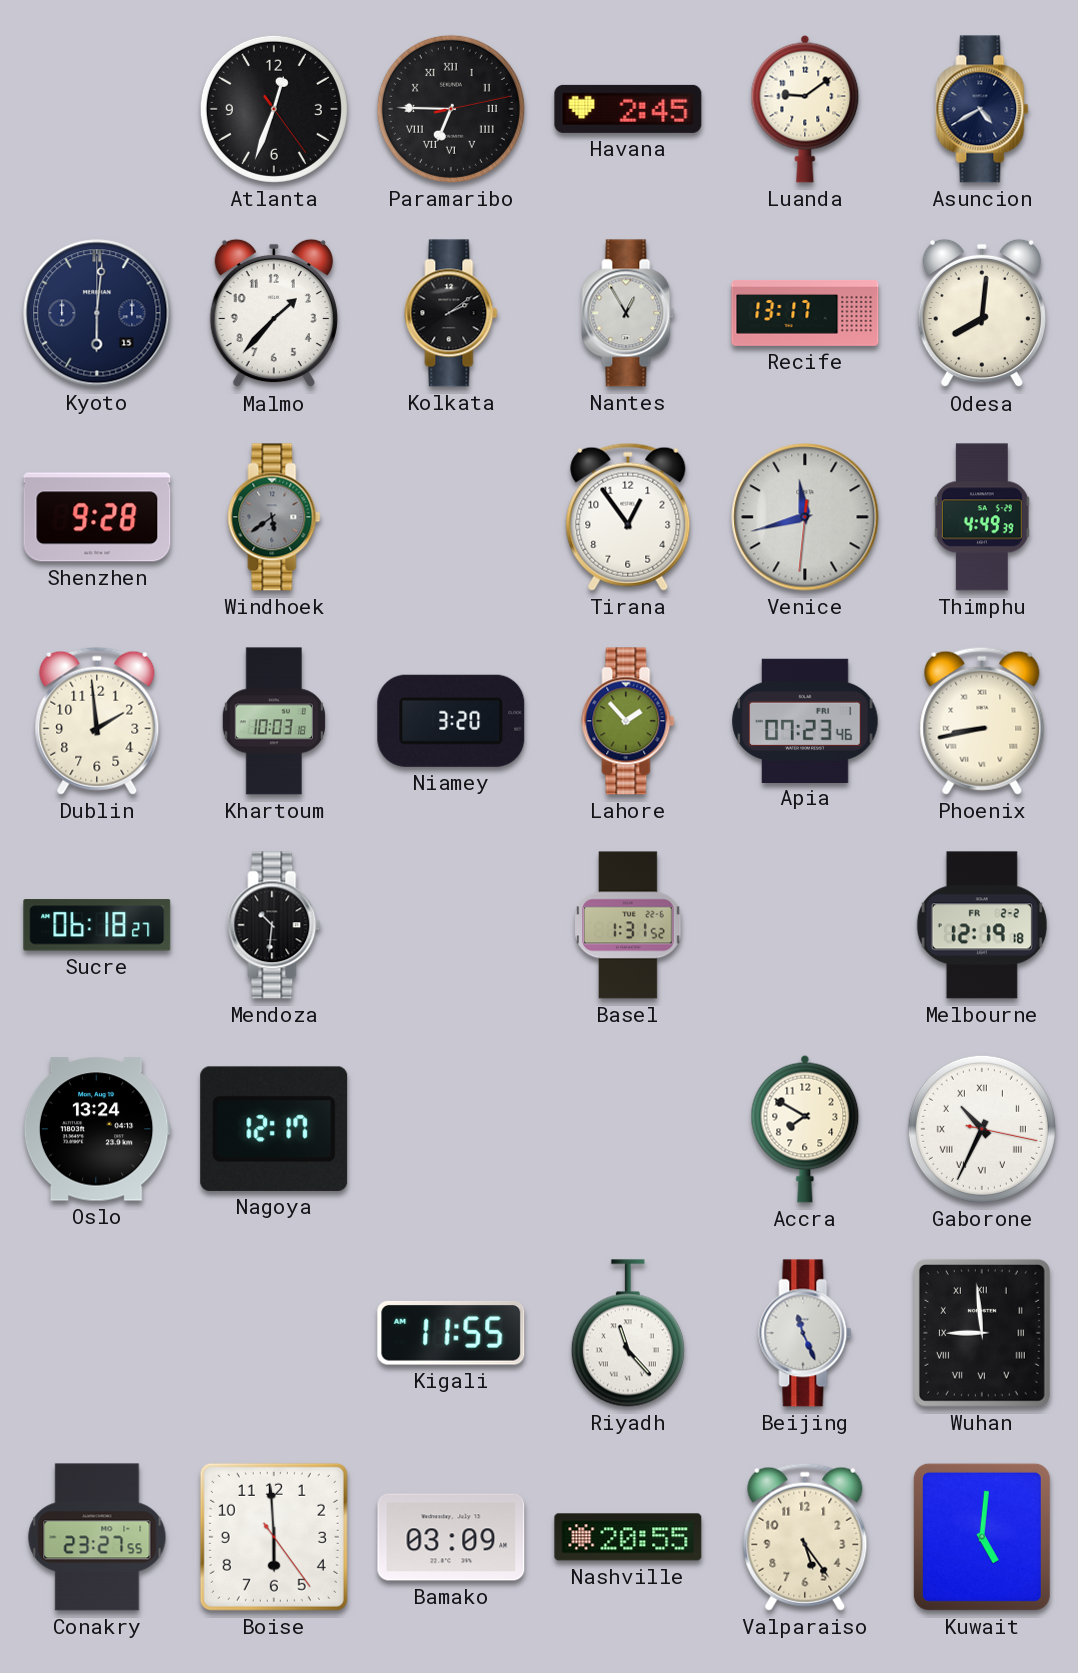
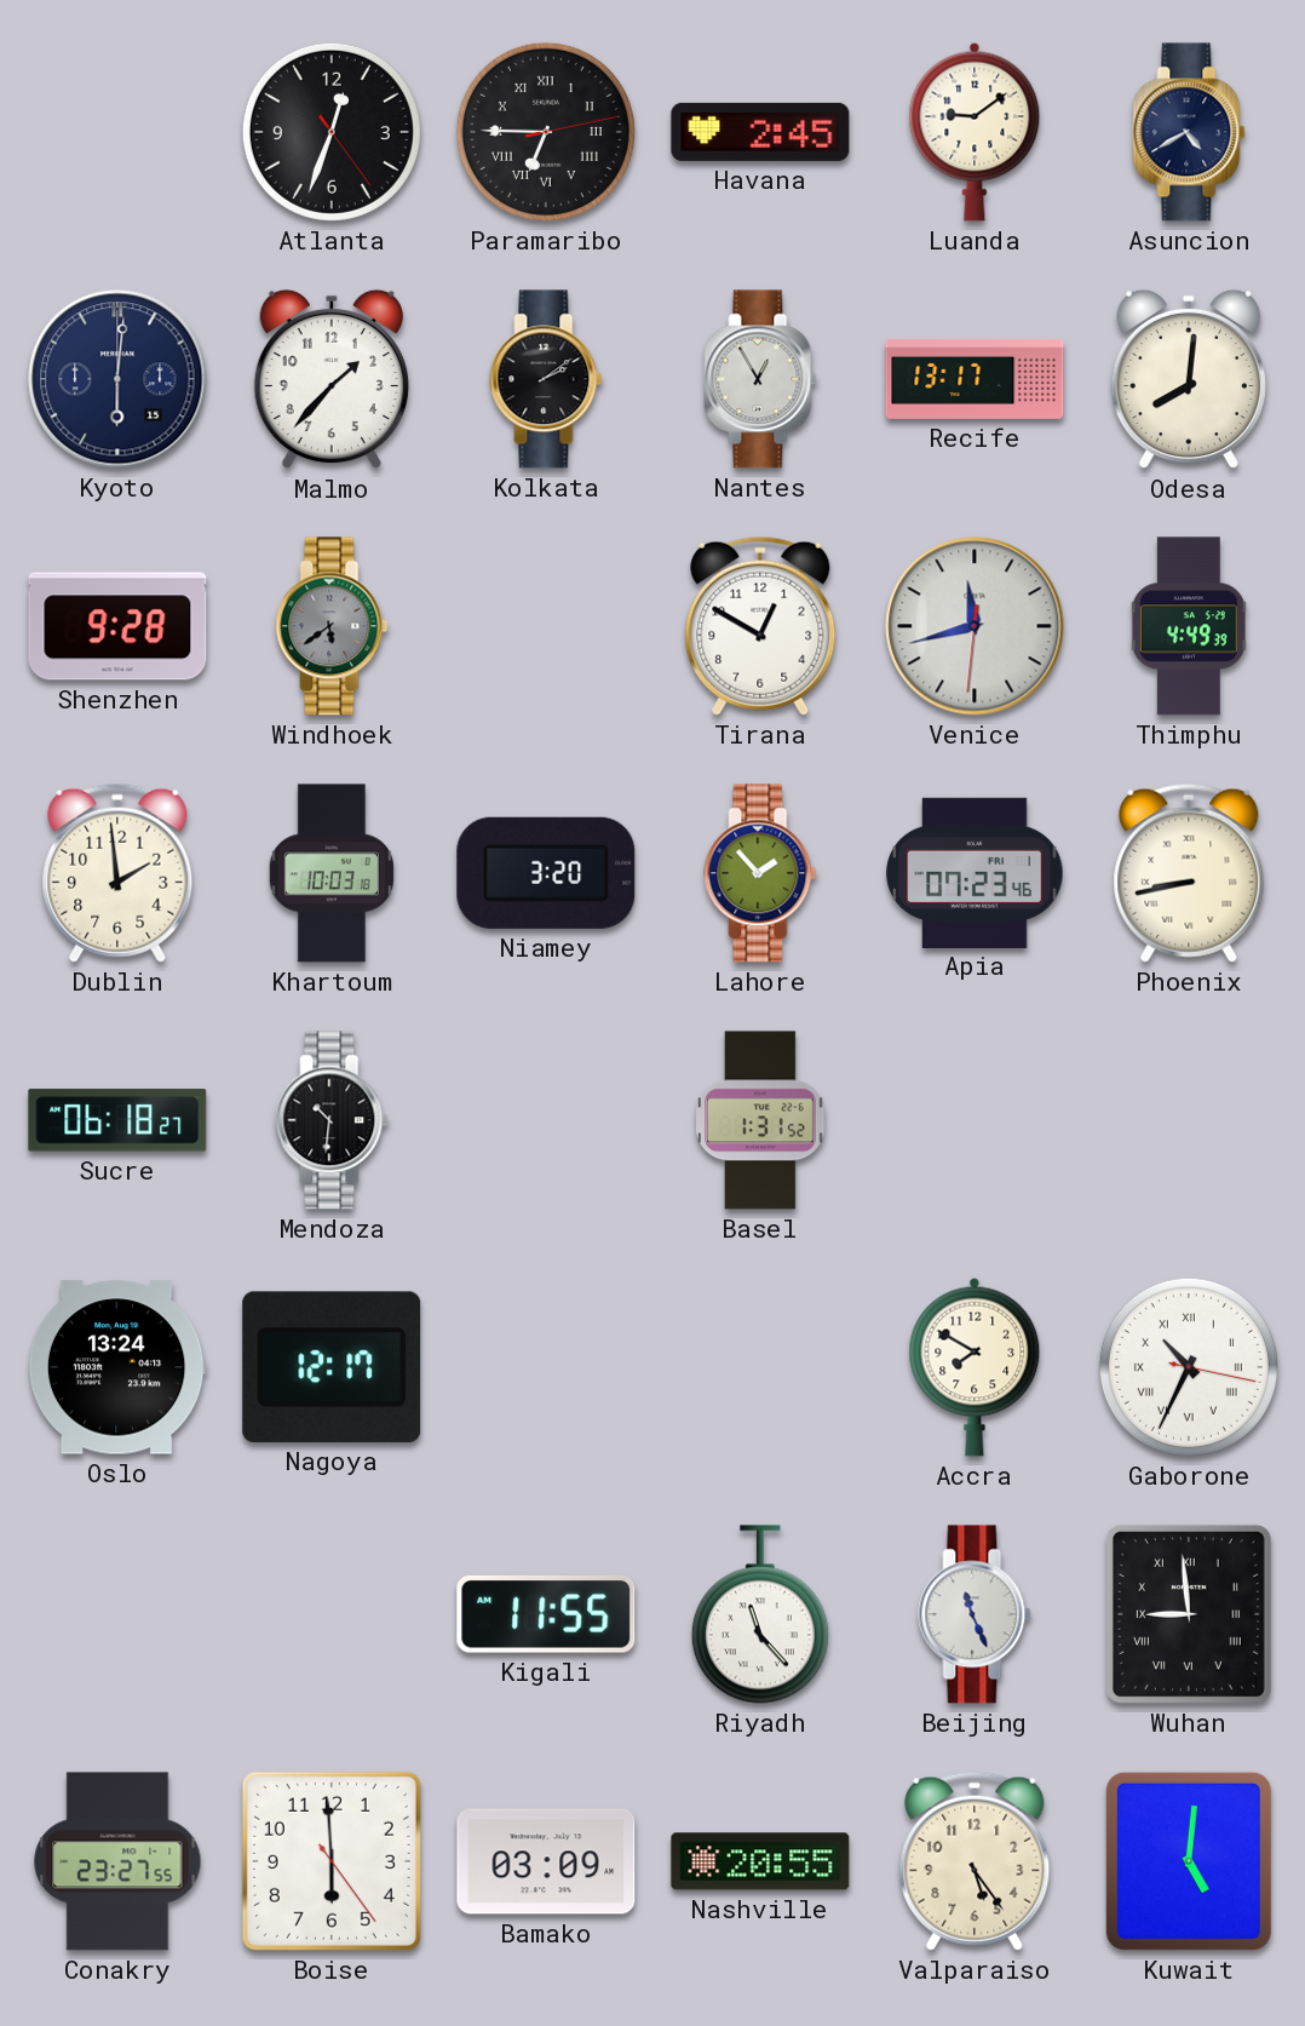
Tirana: 12:54 -> 12:50 (760, 626)
Melbourne: 12:19 -> none (982, 925)
